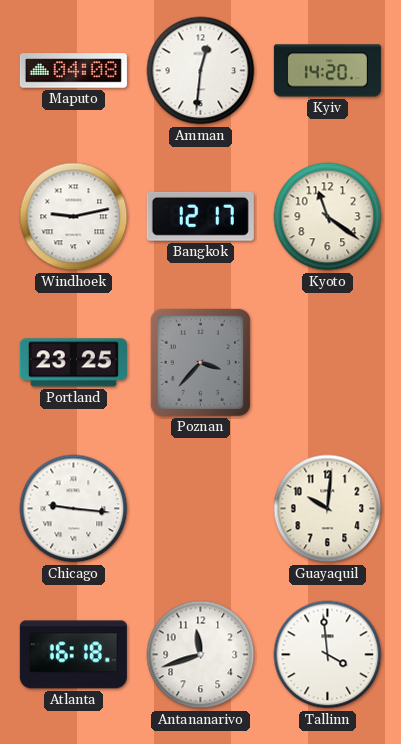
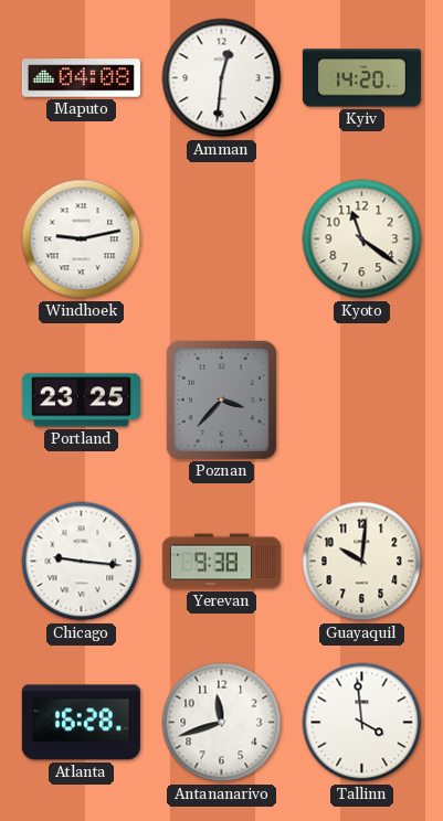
Bangkok: 12:17 -> none (200, 216)
Yerevan: none -> 9:38 (221, 562)
Atlanta: 16:18 -> 16:28 (81, 723)
